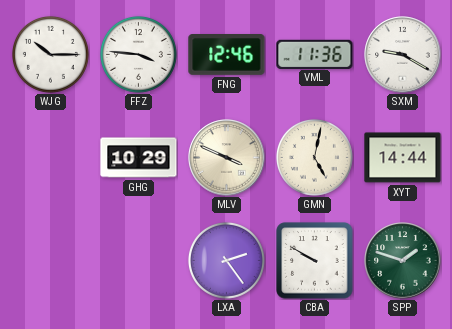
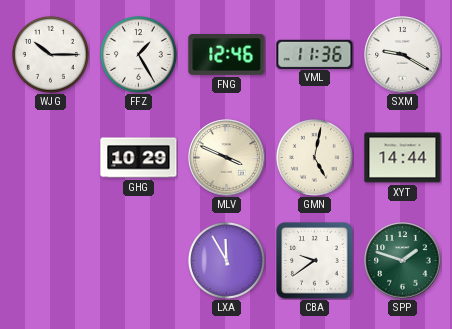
FFZ: 3:46 -> 1:25 (138, 54)
LXA: 2:24 -> 11:55 (226, 260)
CBA: 9:50 -> 9:39 (315, 261)
